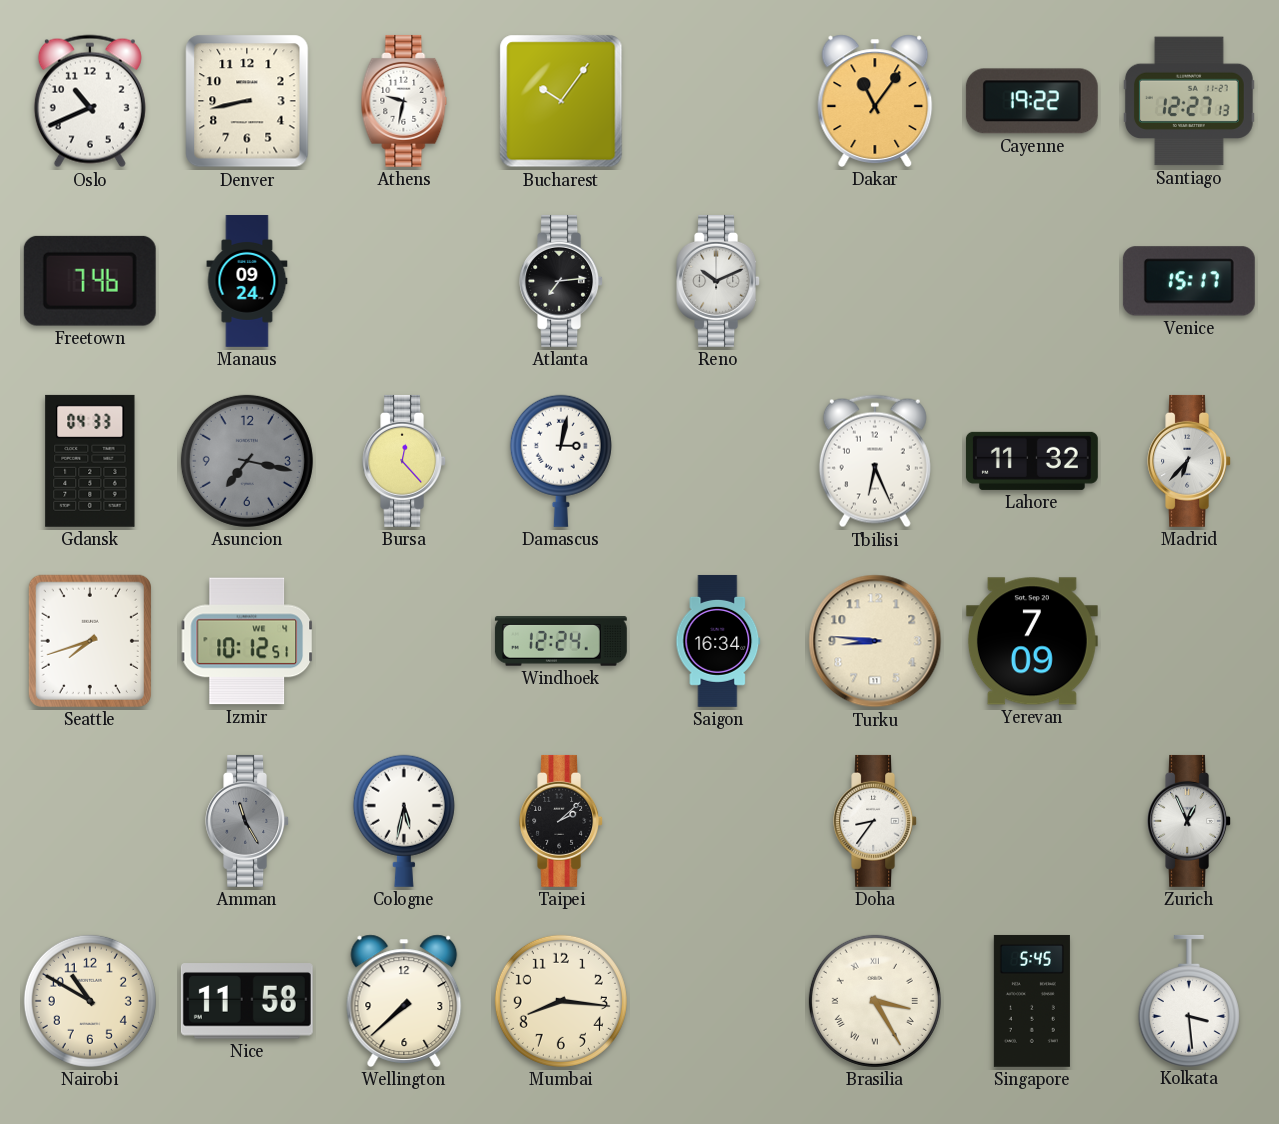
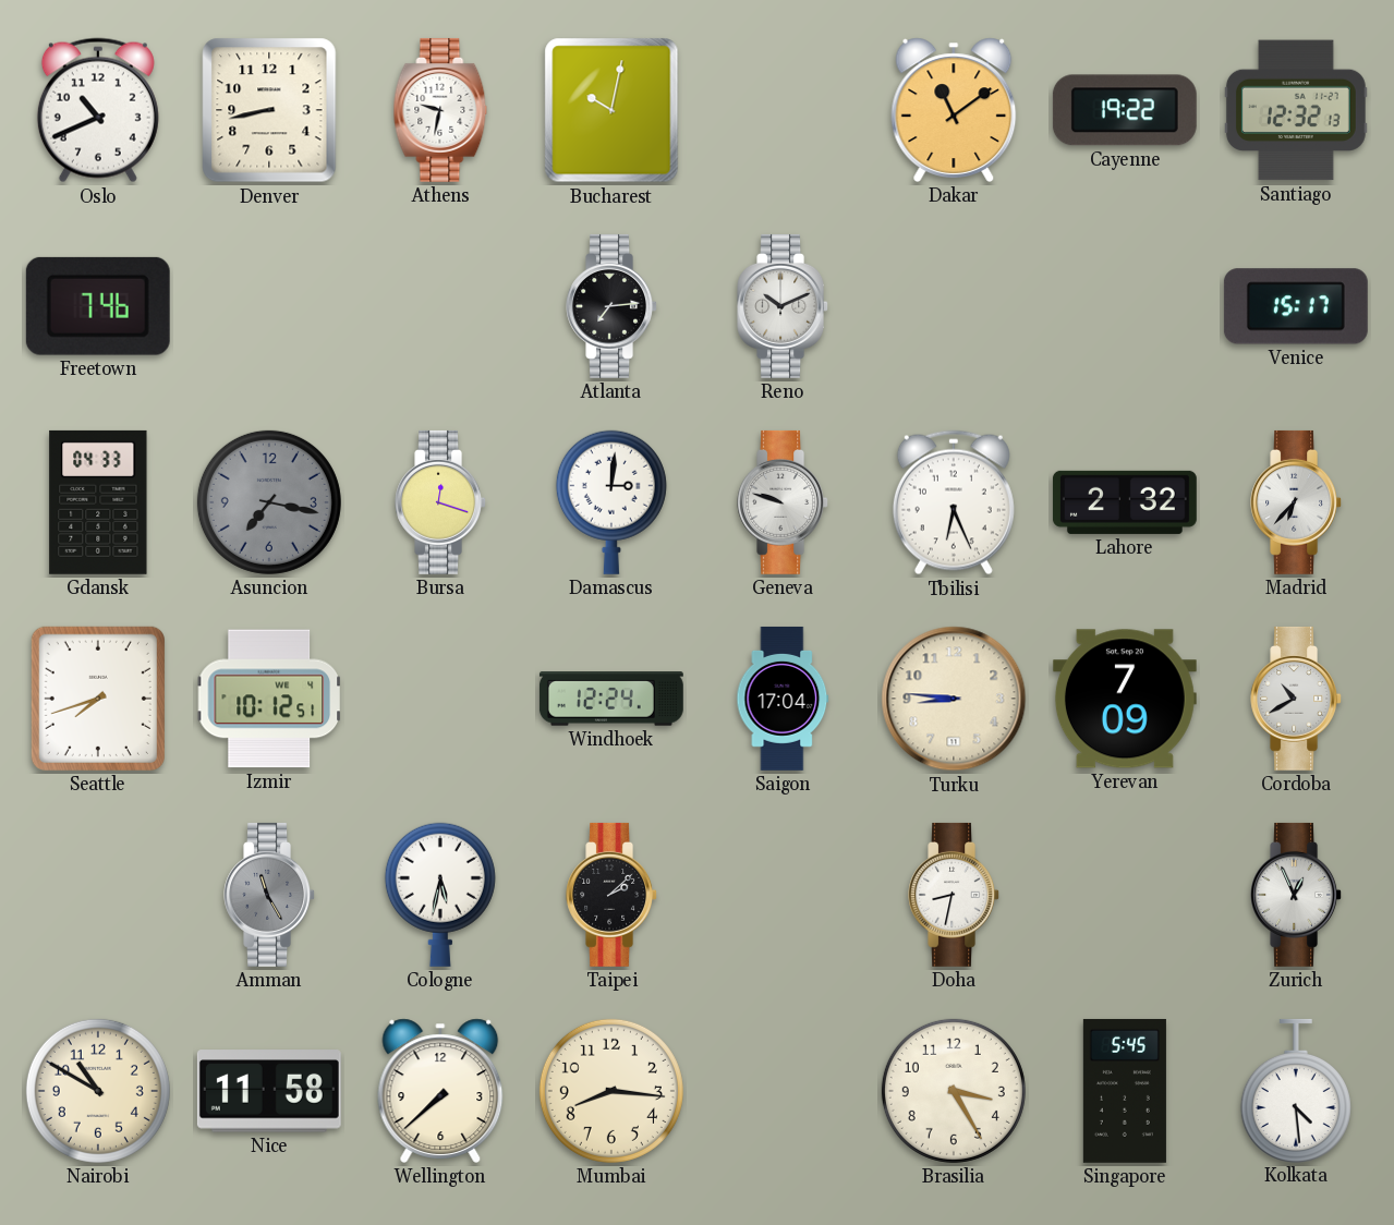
Bucharest: 10:06 -> 10:02 (611, 110)
Dakar: 11:06 -> 11:09 (954, 110)
Santiago: 12:27 -> 12:32 (1296, 110)
Manaus: 09:24 -> none (247, 282)
Bursa: 12:23 -> 12:18 (440, 502)
Damascus: 3:02 -> 3:01 (611, 502)
Geneva: none -> 9:48 (783, 502)
Lahore: 11:32 -> 2:32 (1125, 502)
Saigon: 16:34 -> 17:04 (783, 699)
Cordoba: none -> 10:40 (1296, 699)
Doha: 8:36 -> 8:32 (954, 895)
Brasilia numerals: Roman -> Arabic (954, 1091)
Kolkata: 3:29 -> 4:29 (1296, 1090)
